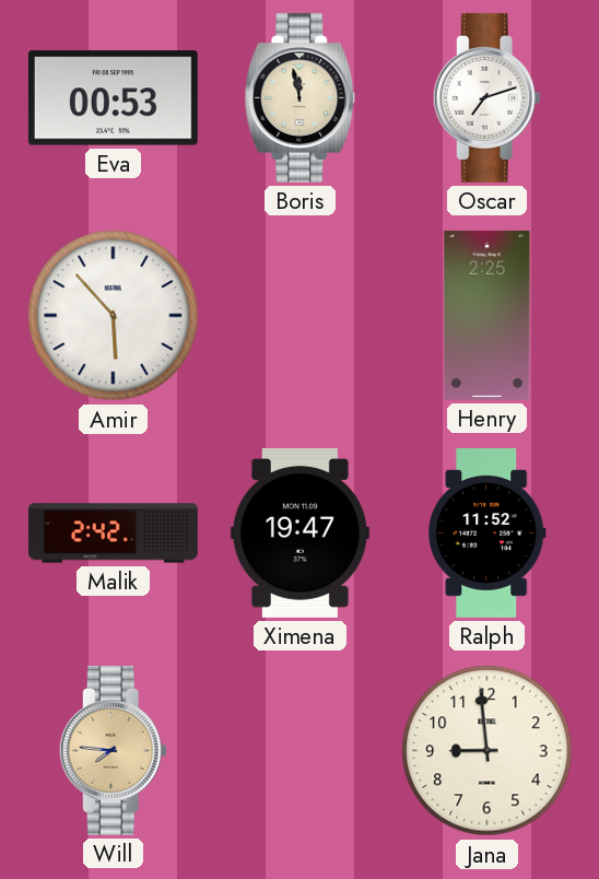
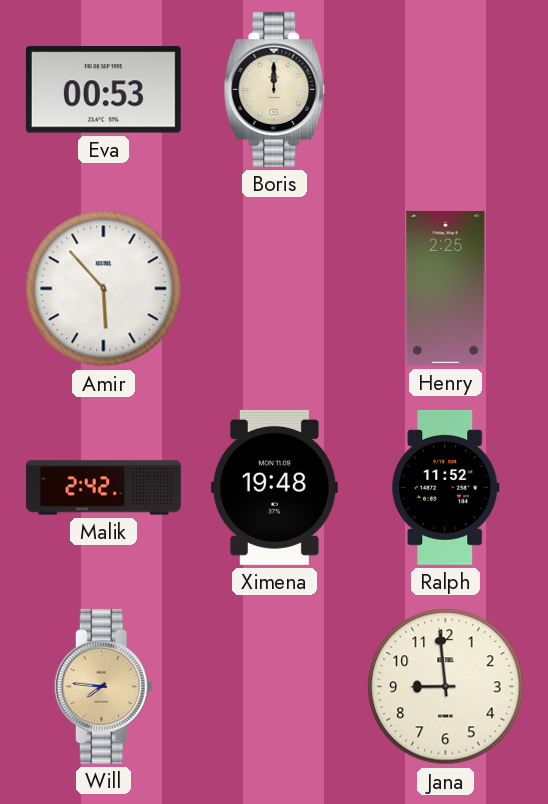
Boris: 11:58 -> 12:00 (275, 89)
Oscar: 7:12 -> none (486, 97)
Ximena: 19:47 -> 19:48 (274, 487)
